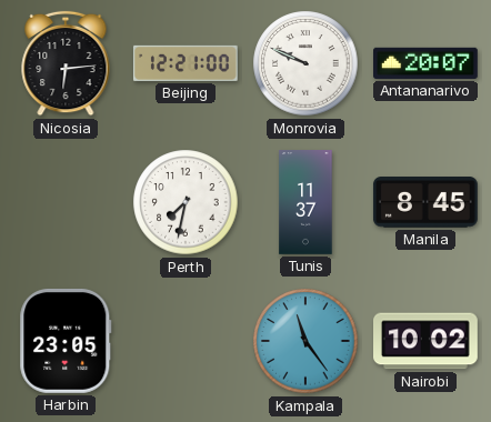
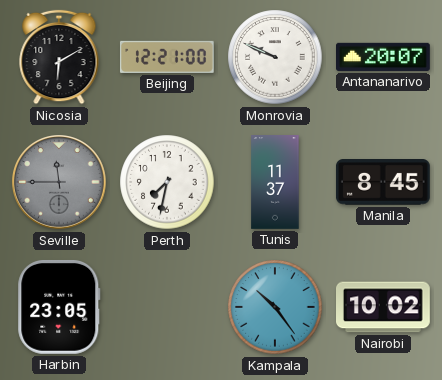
Nicosia: 6:14 -> 6:10 (59, 57)
Seville: none -> 11:45 (59, 182)
Kampala: 11:24 -> 10:24 (275, 307)
